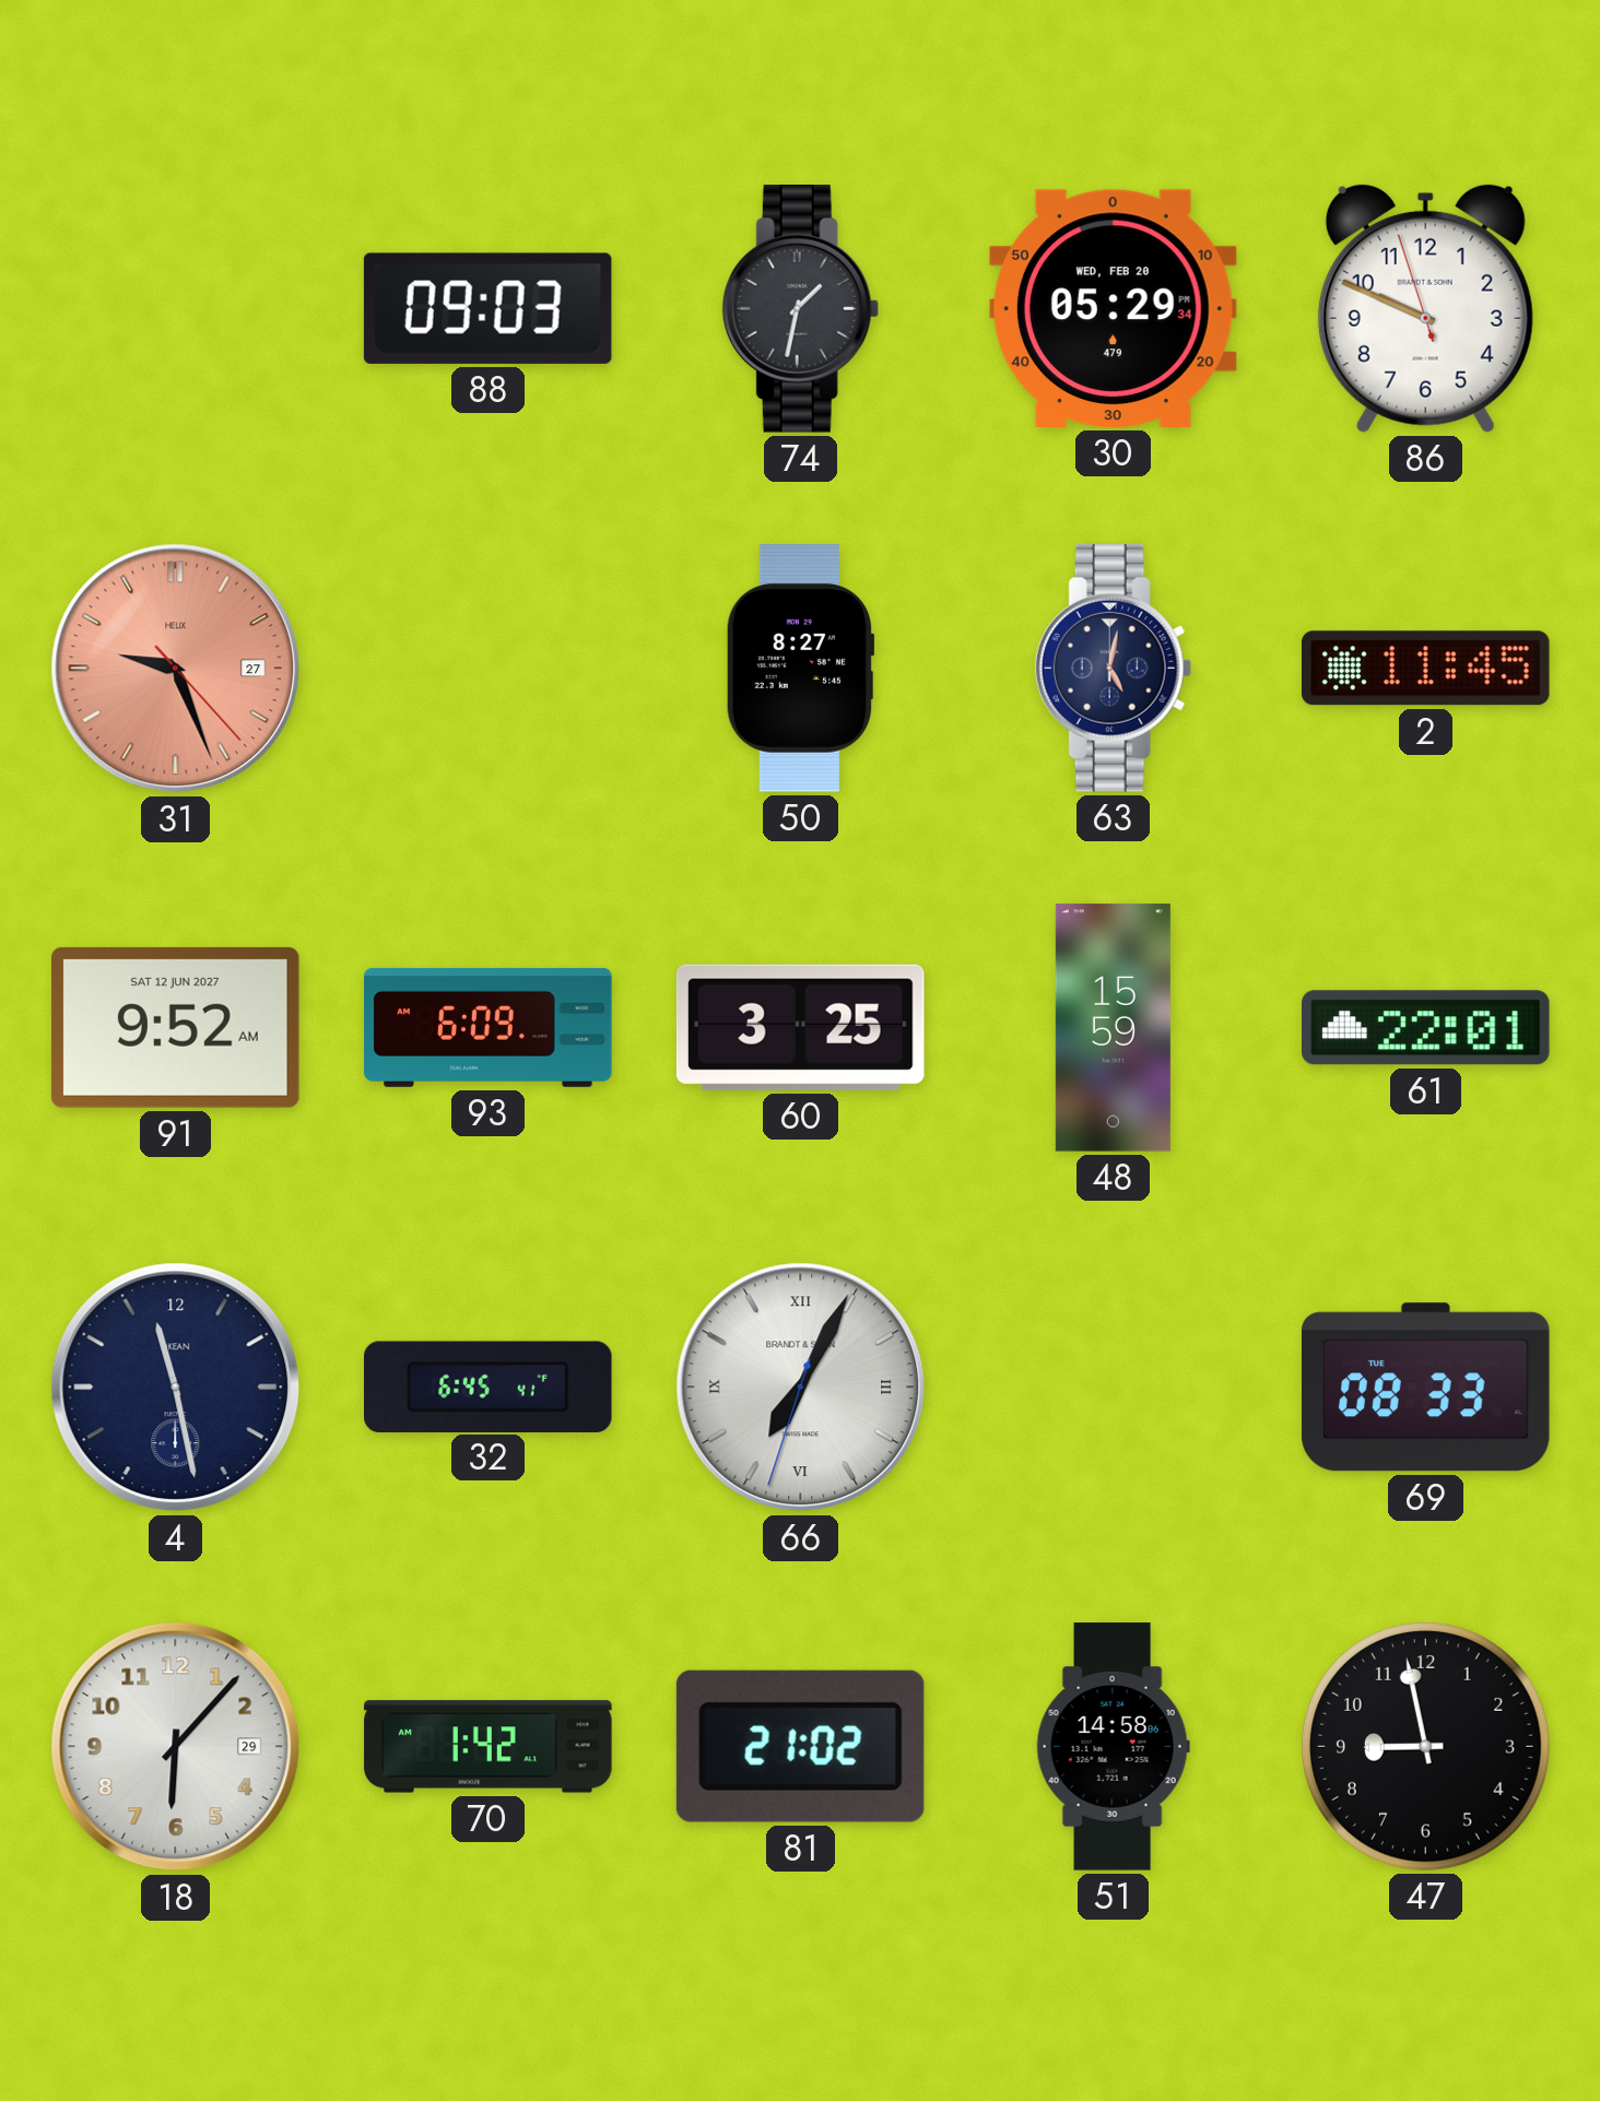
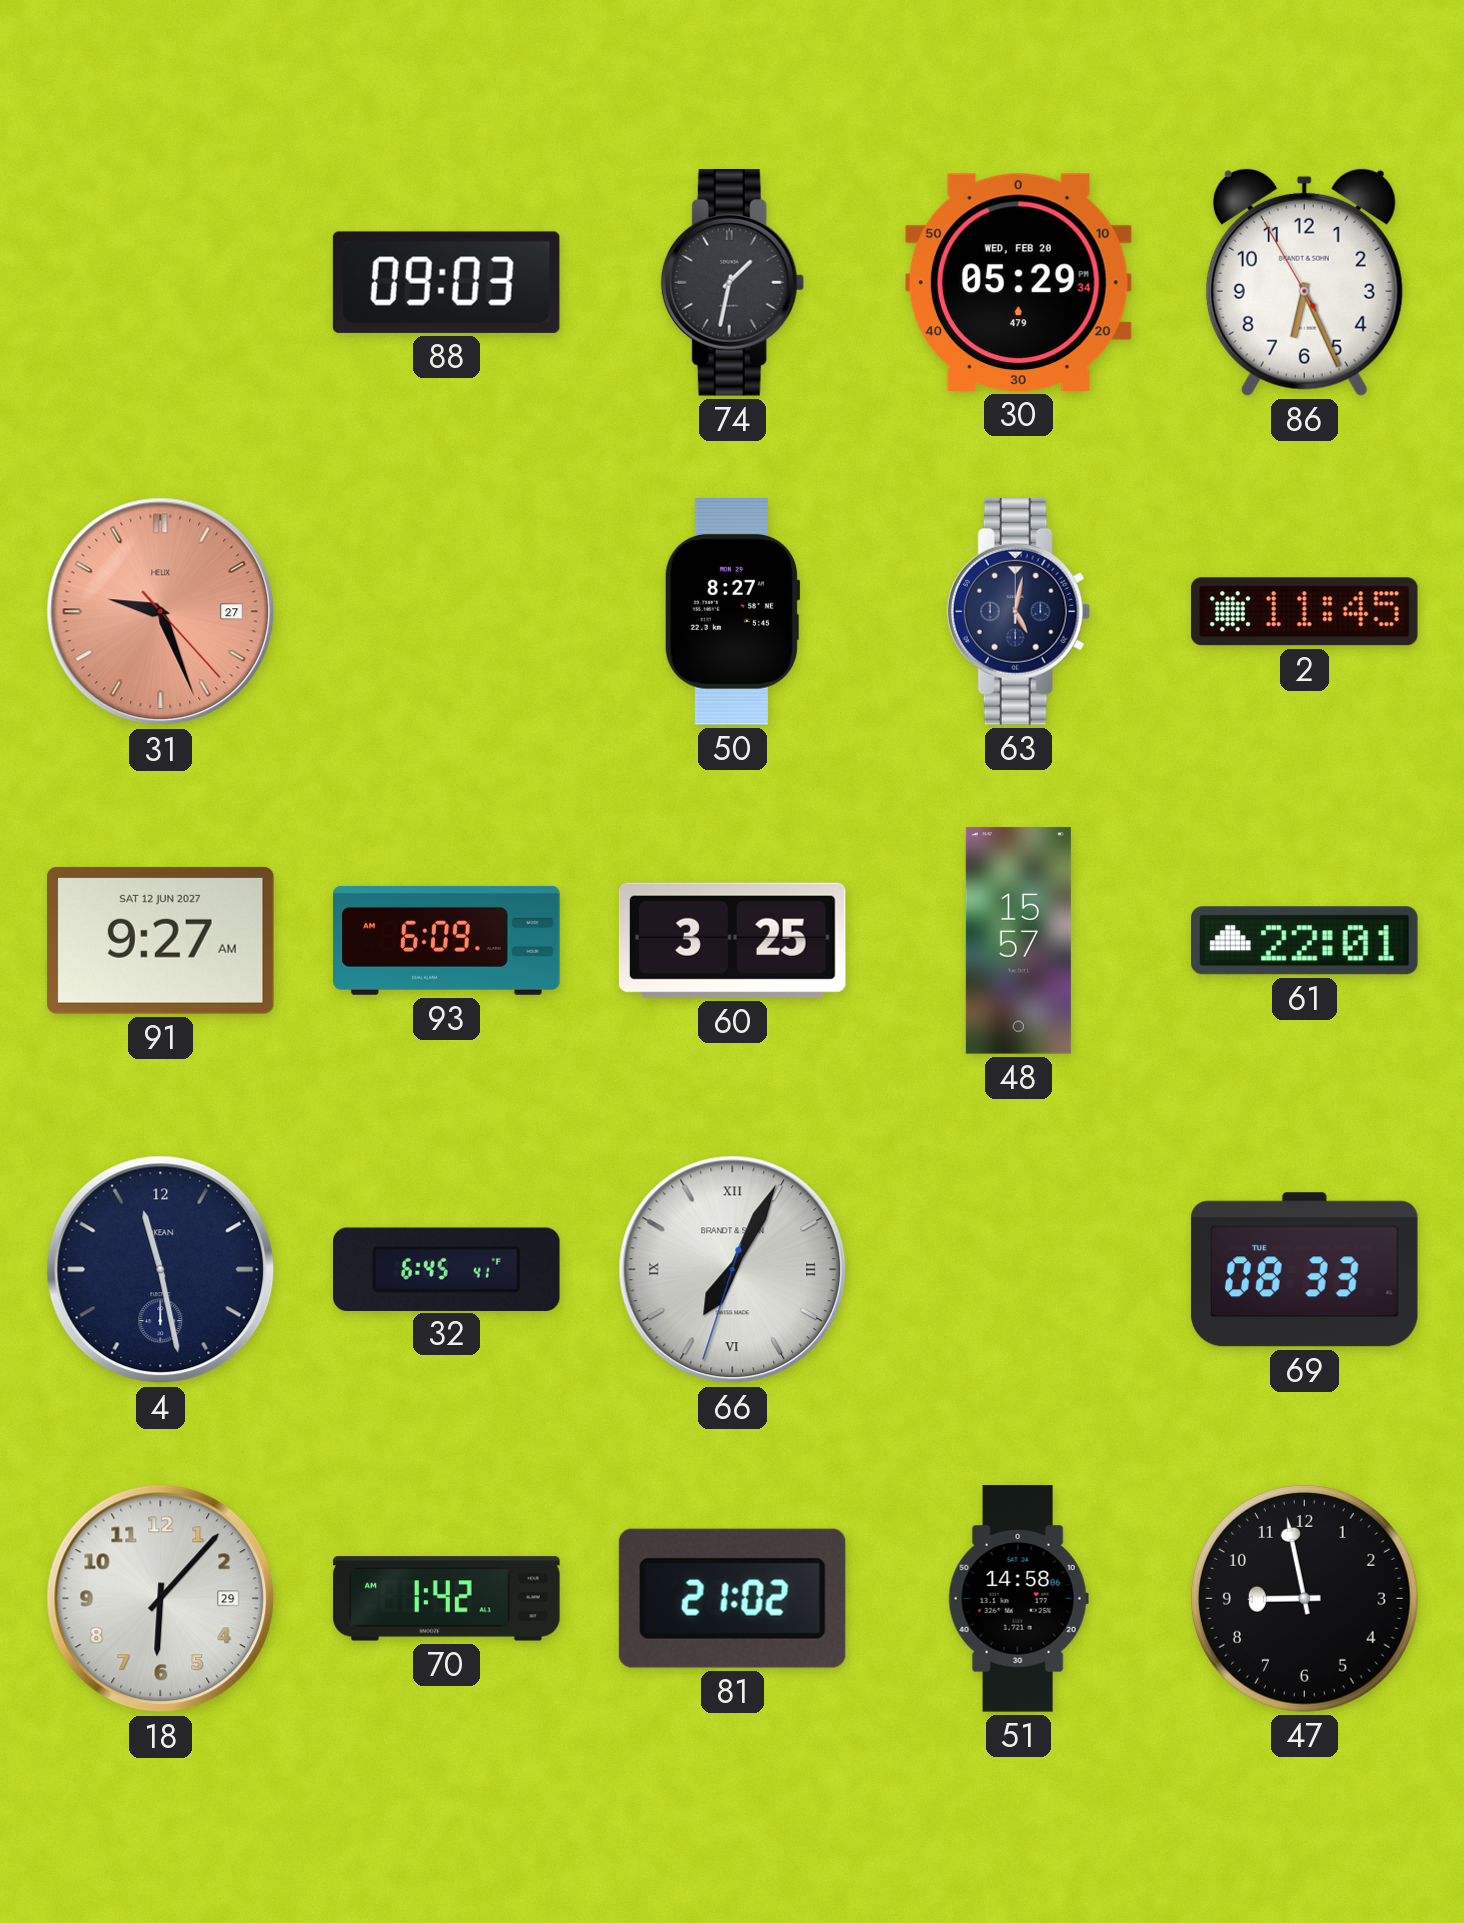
86: 9:48 -> 6:25 (1304, 282)
91: 9:52 -> 9:27 (160, 940)
48: 15:59 -> 15:57 (1018, 941)
